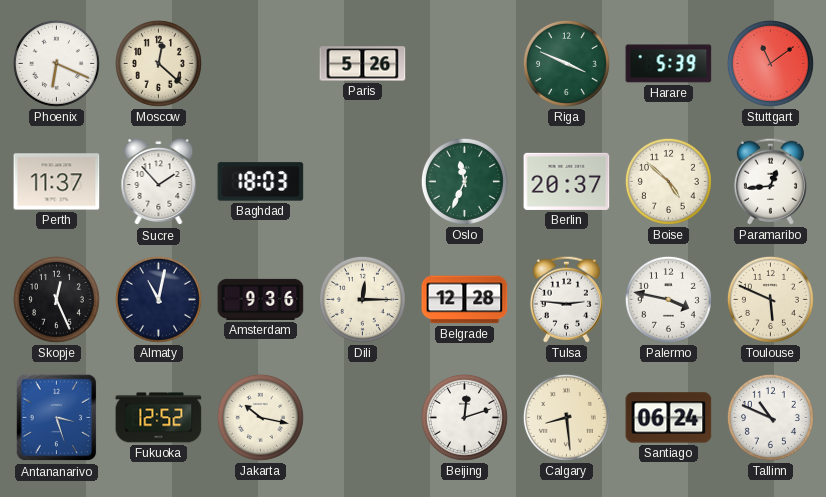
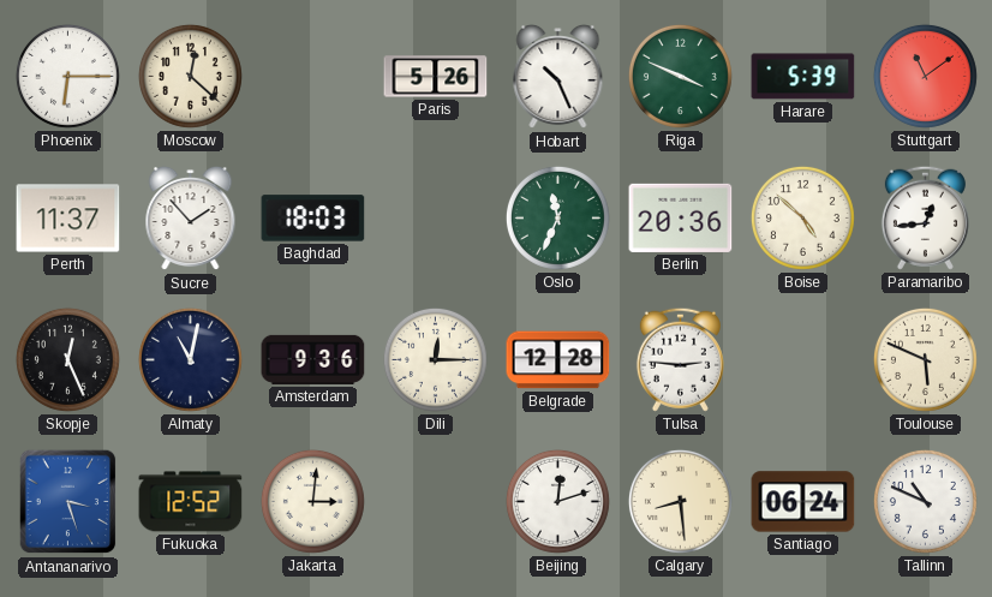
Phoenix: 6:19 -> 6:15 (67, 76)
Hobart: none -> 10:26 (558, 77)
Berlin: 20:37 -> 20:36 (681, 217)
Palermo: 3:47 -> none (668, 299)
Jakarta: 10:17 -> 3:01 (312, 501)
